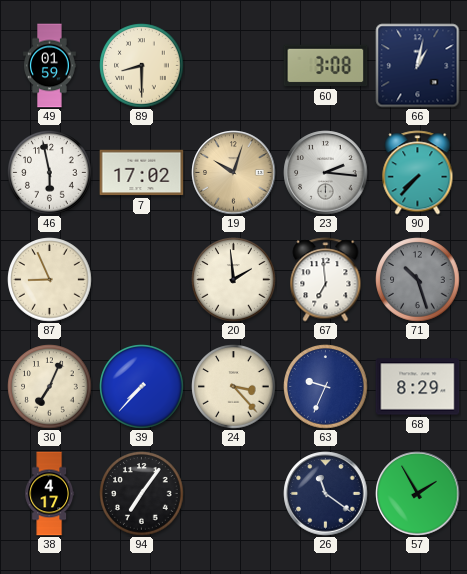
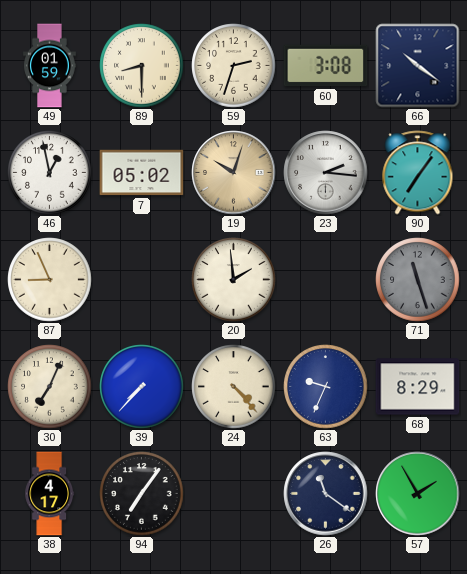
59: none -> 2:33 (234, 66)
66: 1:02 -> 10:21 (418, 66)
46: 5:58 -> 12:58 (50, 173)
7: 17:02 -> 05:02 (142, 173)
90: 7:37 -> 7:06 (418, 173)
67: 6:59 -> none (326, 280)
71: 10:27 -> 11:27 (418, 280)
24: 3:23 -> 4:23 (234, 387)
